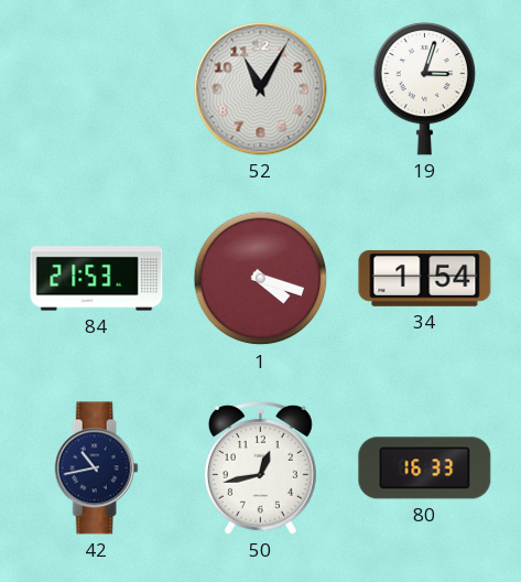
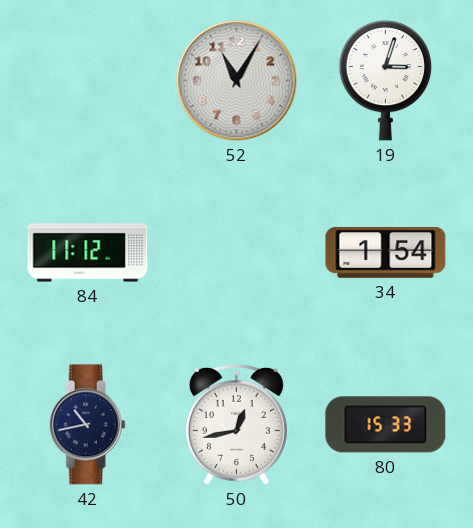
84: 21:53 -> 11:12 (88, 253)
1: 4:18 -> none (261, 279)
80: 16:33 -> 15:33 (386, 425)
